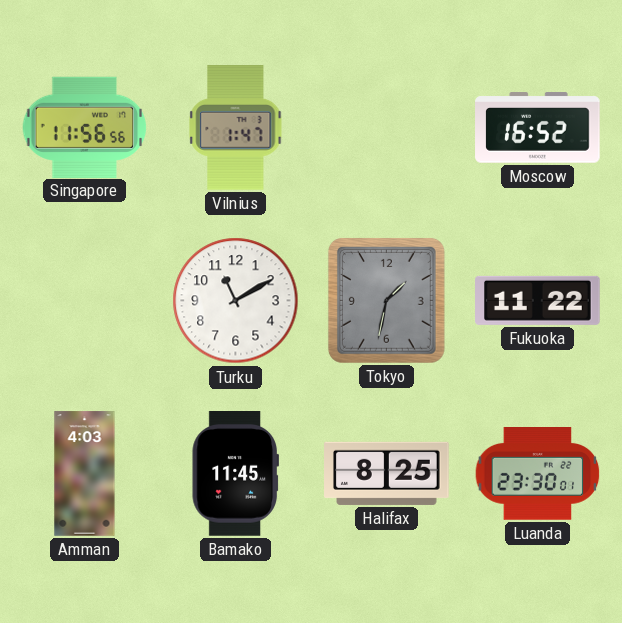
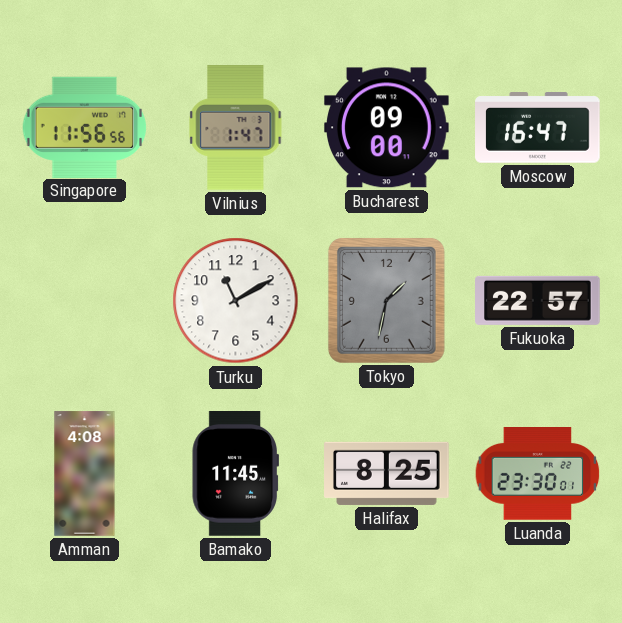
Bucharest: none -> 09:00 (387, 128)
Moscow: 16:52 -> 16:47 (538, 128)
Fukuoka: 11:22 -> 22:57 (538, 300)
Amman: 4:03 -> 4:08 (85, 474)
